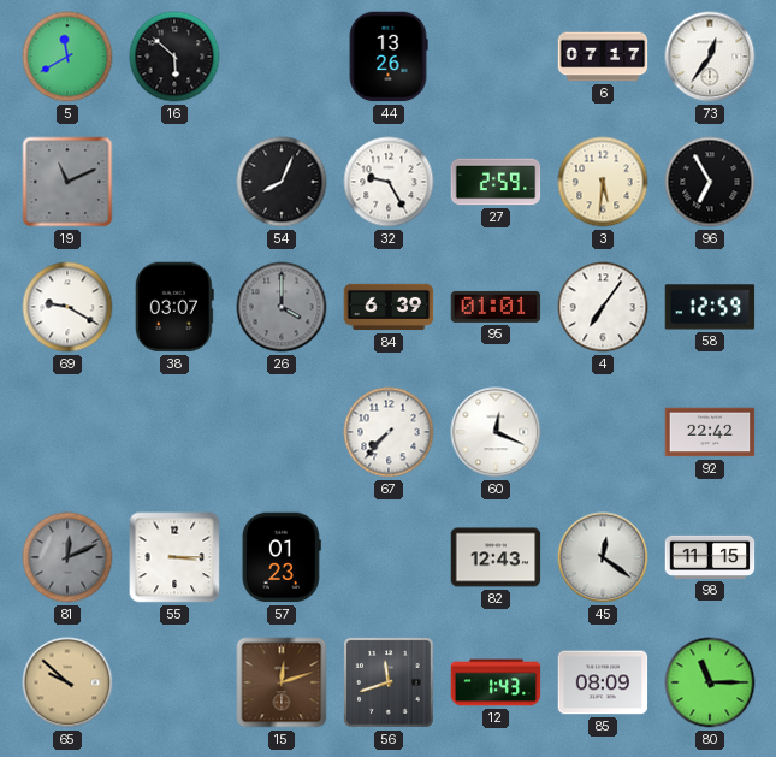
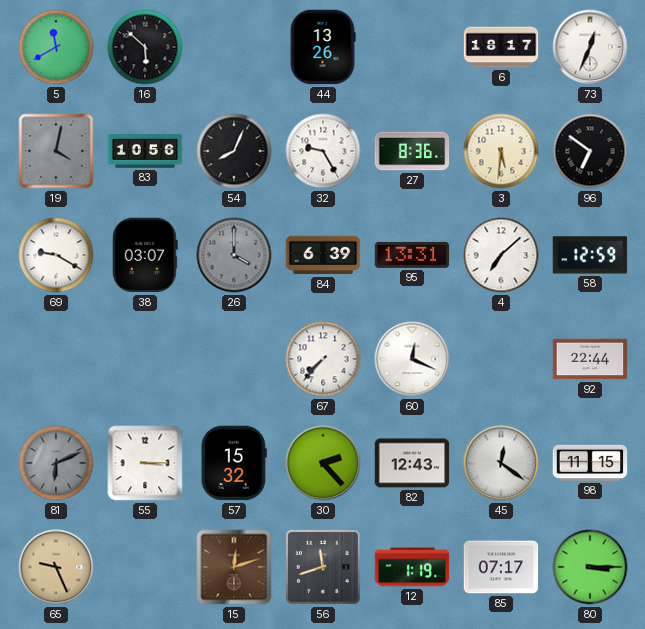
6: 07:17 -> 18:17 (501, 47)
73: 12:36 -> 12:34 (590, 47)
19: 11:11 -> 4:02 (56, 151)
83: none -> 10:56 (145, 151)
27: 2:59 -> 8:36 (412, 151)
96: 6:55 -> 6:51 (590, 151)
95: 01:01 -> 13:31 (412, 255)
4: 7:06 -> 7:08 (501, 255)
92: 22:42 -> 22:44 (590, 359)
81: 12:11 -> 6:11 (56, 463)
57: 01:23 -> 15:32 (234, 463)
30: none -> 2:23 (323, 463)
65: 9:52 -> 9:26 (56, 567)
12: 1:43 -> 1:19 (412, 567)
85: 08:09 -> 07:17 (501, 567)
80: 11:15 -> 3:15 (590, 567)
